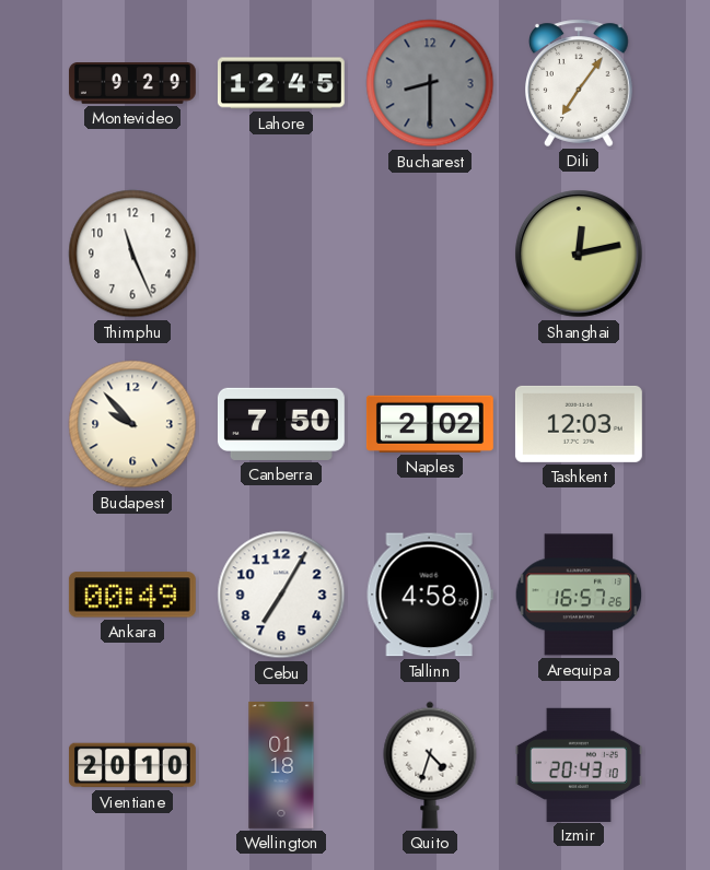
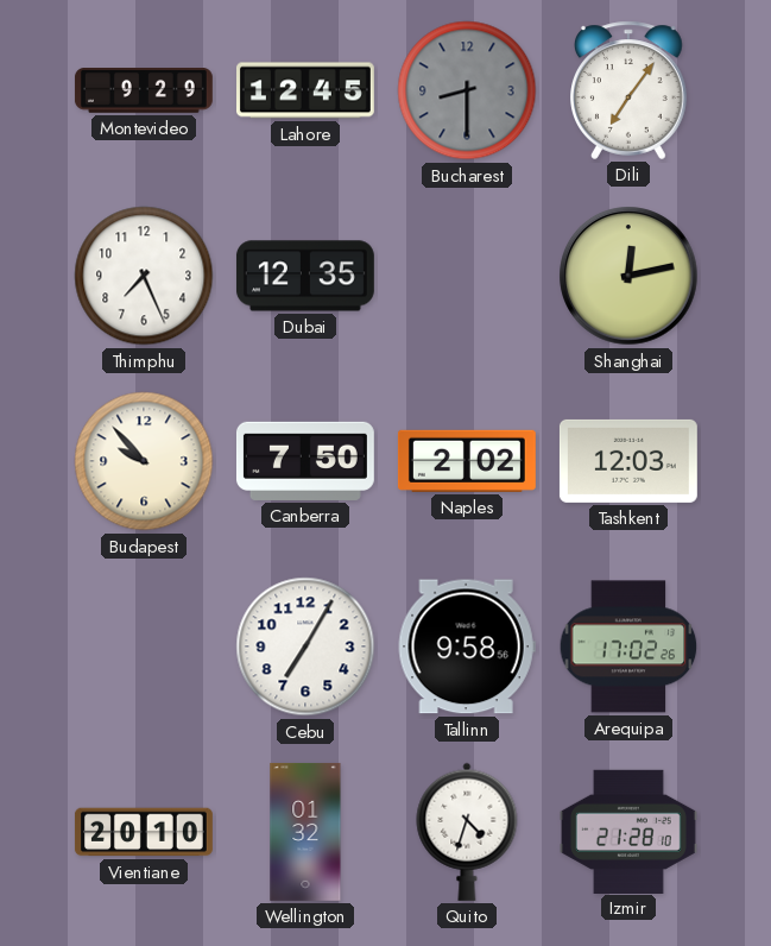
Thimphu: 11:26 -> 7:26 (144, 276)
Dubai: none -> 12:35 (305, 276)
Ankara: 00:49 -> none (132, 595)
Tallinn: 4:58 -> 9:58 (467, 647)
Arequipa: 16:57 -> 17:02 (628, 647)
Wellington: 01:18 -> 01:32 (305, 832)
Izmir: 20:43 -> 21:28 (628, 831)
